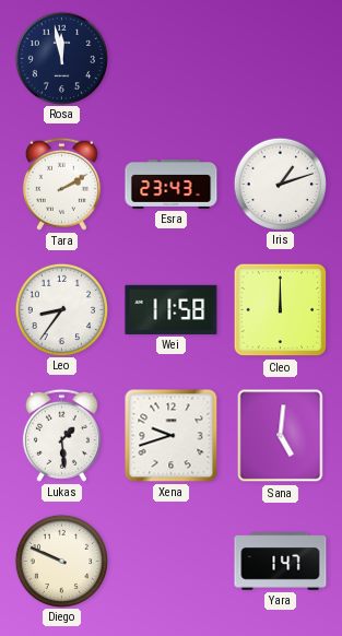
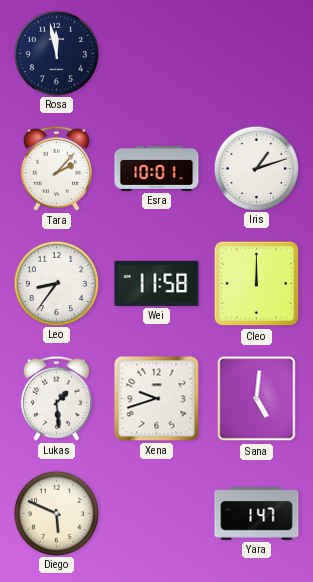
Tara: 2:10 -> 2:07 (56, 168)
Esra: 23:43 -> 10:01 (157, 168)
Diego: 9:49 -> 5:49 (56, 513)
